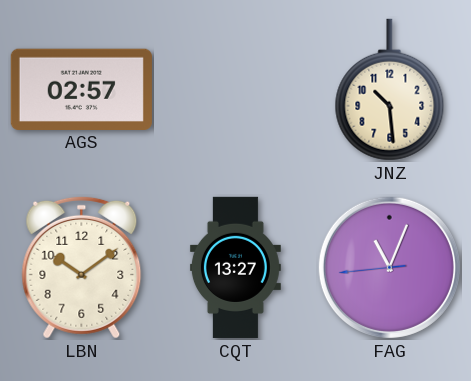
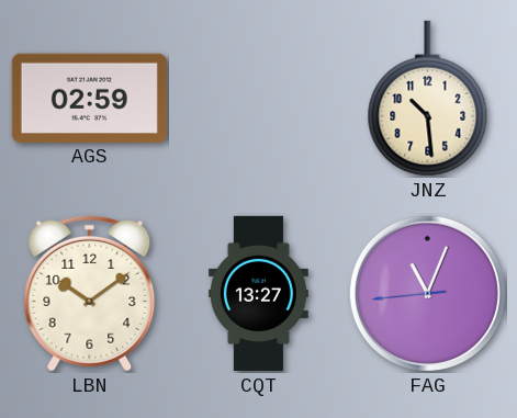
AGS: 02:57 -> 02:59 (89, 98)
